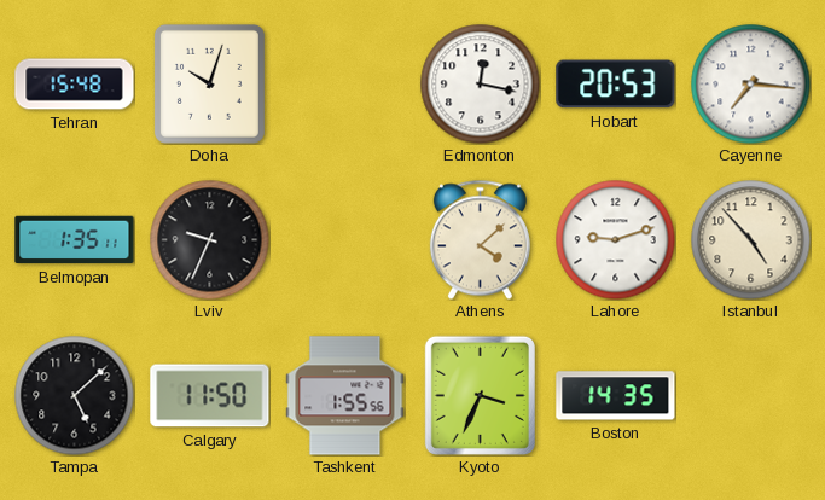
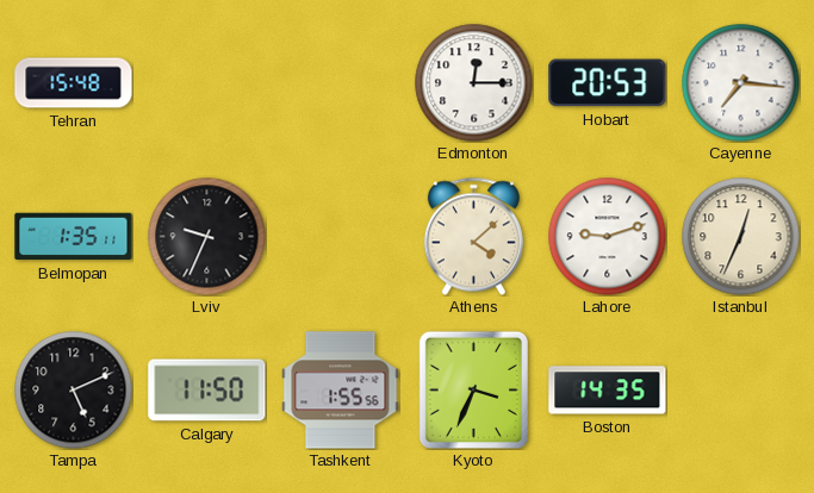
Doha: 10:03 -> none (209, 83)
Edmonton: 12:17 -> 12:15 (474, 83)
Istanbul: 4:53 -> 12:34 (741, 237)
Tampa: 5:08 -> 5:11 (74, 391)
